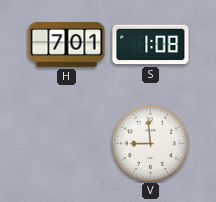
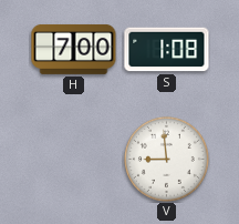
H: 7:01 -> 7:00 (74, 50)
